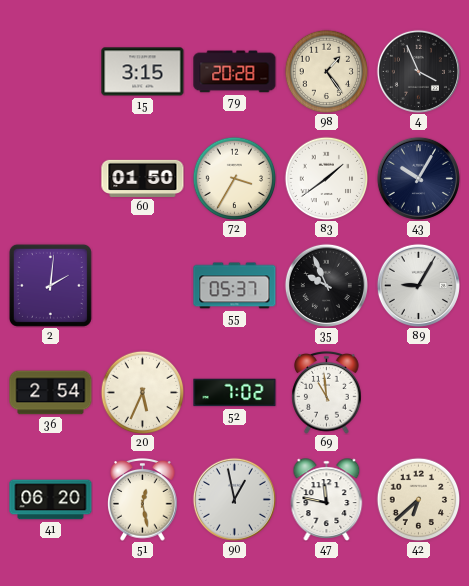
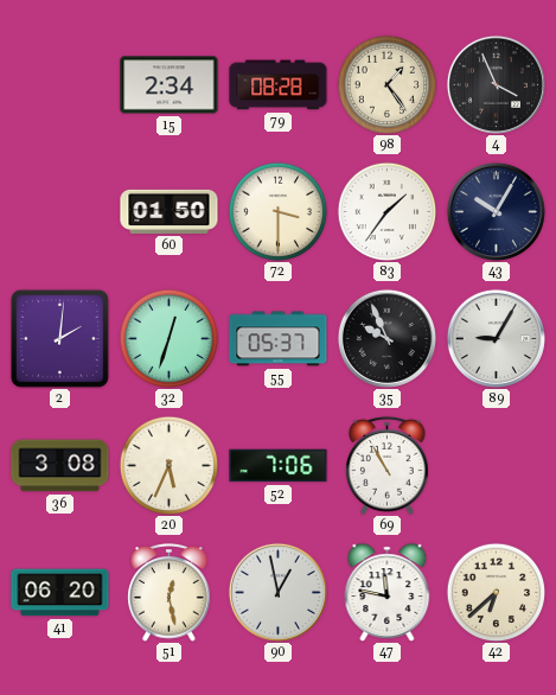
15: 3:15 -> 2:34 (170, 85)
79: 20:28 -> 08:28 (279, 85)
72: 3:35 -> 3:30 (277, 211)
83: 1:39 -> 1:36 (386, 211)
32: none -> 12:33 (168, 338)
36: 2:54 -> 3:08 (60, 466)
52: 7:02 -> 7:06 (279, 466)
69: 10:59 -> 10:55 (388, 466)
